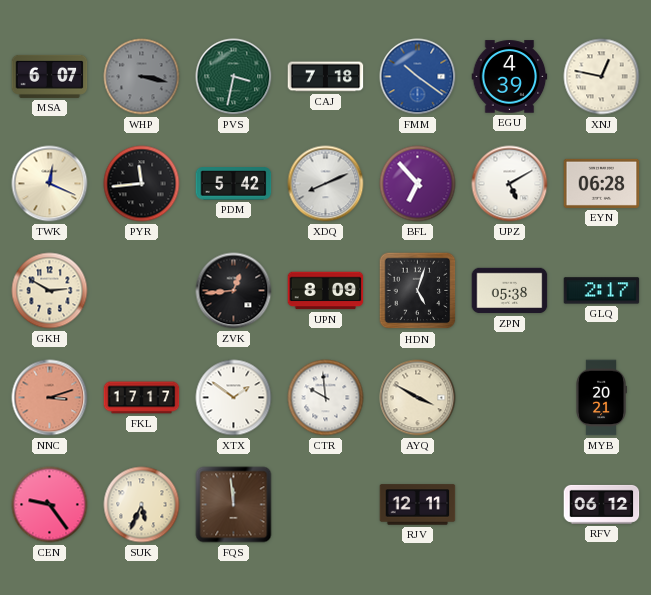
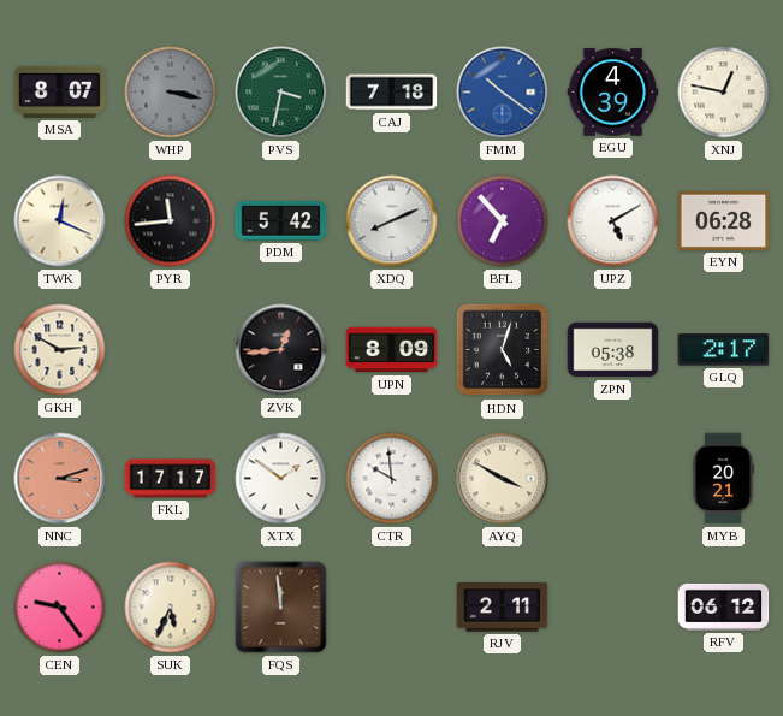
MSA: 6:07 -> 8:07 (60, 91)
RJV: 12:11 -> 2:11 (503, 608)
